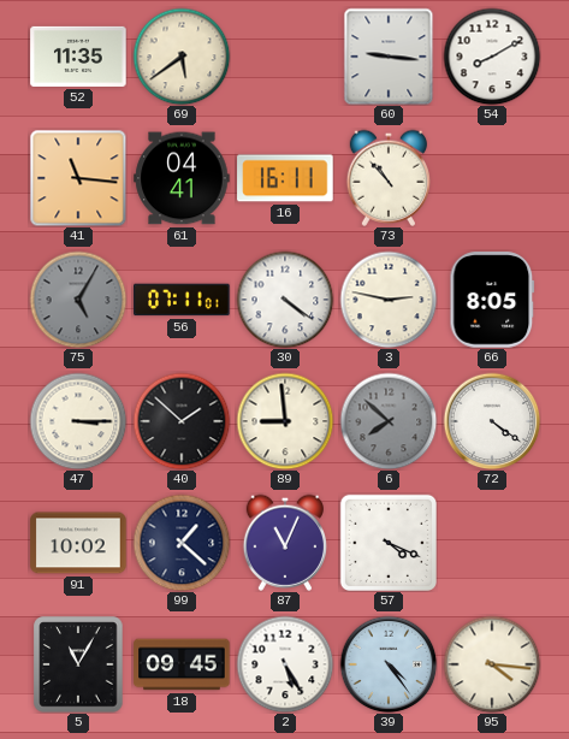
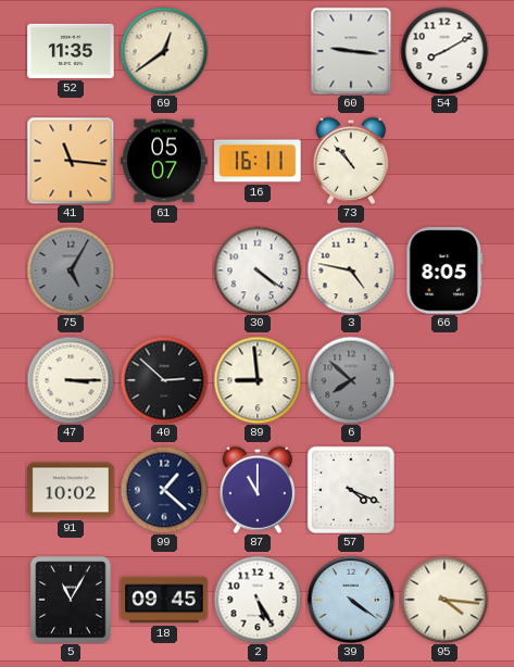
69: 5:39 -> 12:39 (164, 51)
61: 04:41 -> 05:07 (164, 161)
56: 07:11 -> none (182, 300)
3: 2:47 -> 4:47 (351, 270)
40: 1:52 -> 2:52 (164, 380)
72: 4:21 -> none (492, 421)
87: 11:04 -> 11:00 (256, 490)
39: 4:24 -> 4:21 (351, 600)
